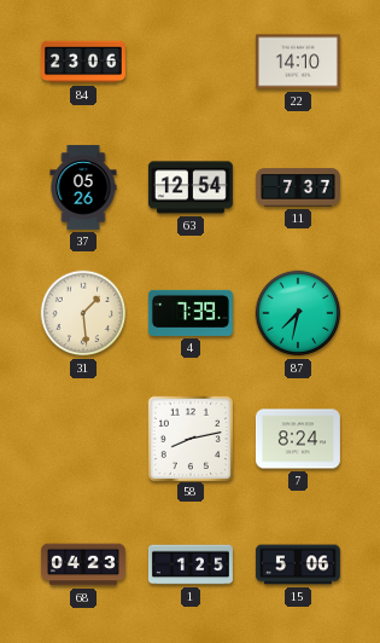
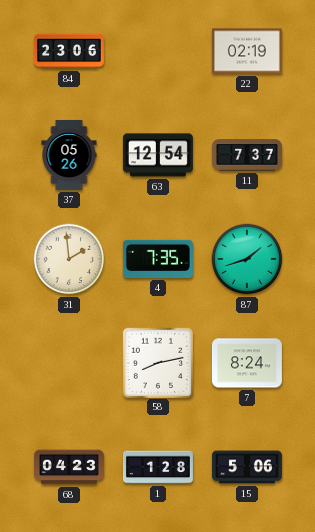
22: 14:10 -> 02:19 (247, 51)
31: 1:29 -> 1:59 (69, 259)
4: 7:39 -> 7:35 (158, 259)
87: 7:32 -> 1:42 (247, 259)
1: 1:25 -> 1:28 (158, 467)
